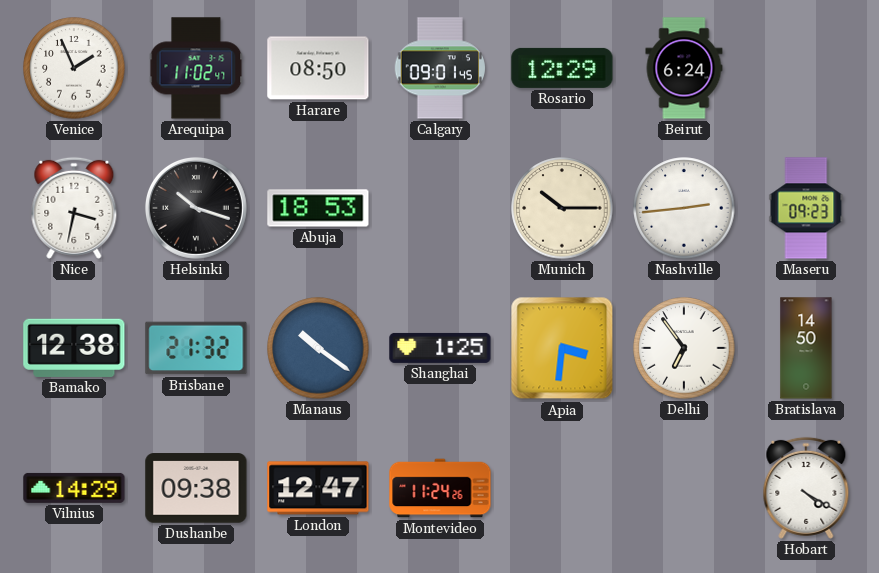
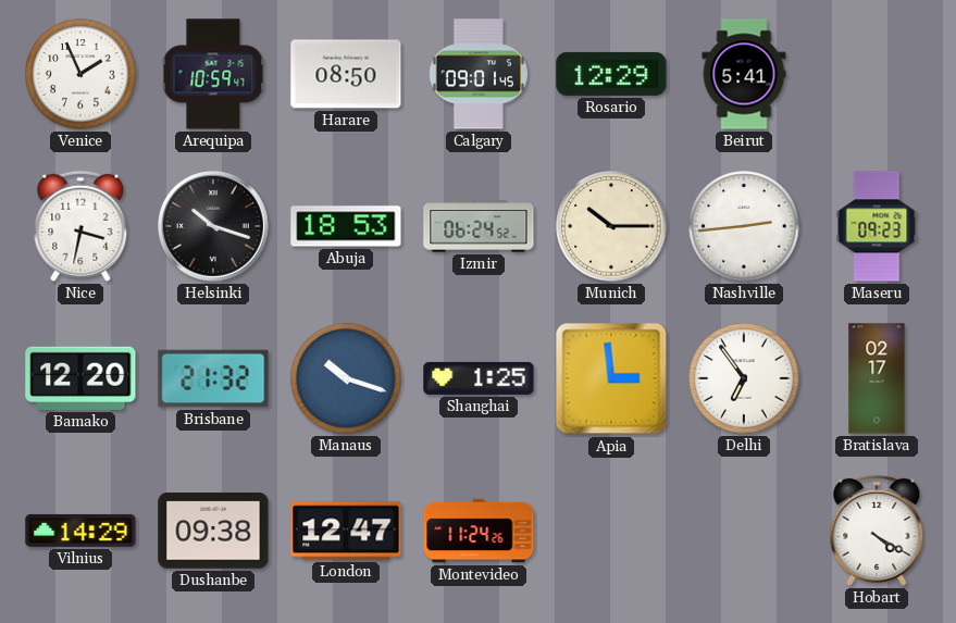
Arequipa: 11:02 -> 10:59 (213, 74)
Beirut: 6:24 -> 5:41 (744, 74)
Izmir: none -> 06:24 (479, 226)
Bamako: 12:38 -> 12:20 (80, 378)
Manaus: 10:21 -> 10:18 (346, 378)
Apia: 3:31 -> 2:59 (611, 378)
Bratislava: 14:50 -> 02:17 (877, 378)
